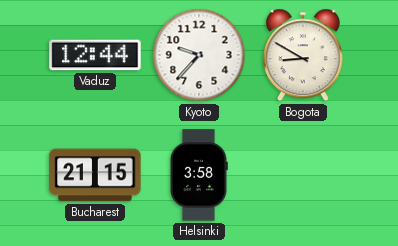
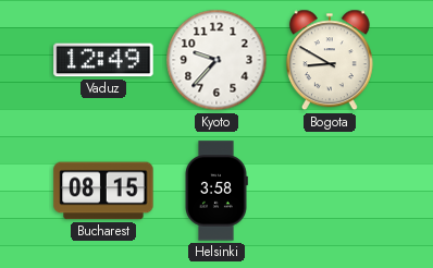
Vaduz: 12:44 -> 12:49 (103, 60)
Bucharest: 21:15 -> 08:15 (103, 191)
